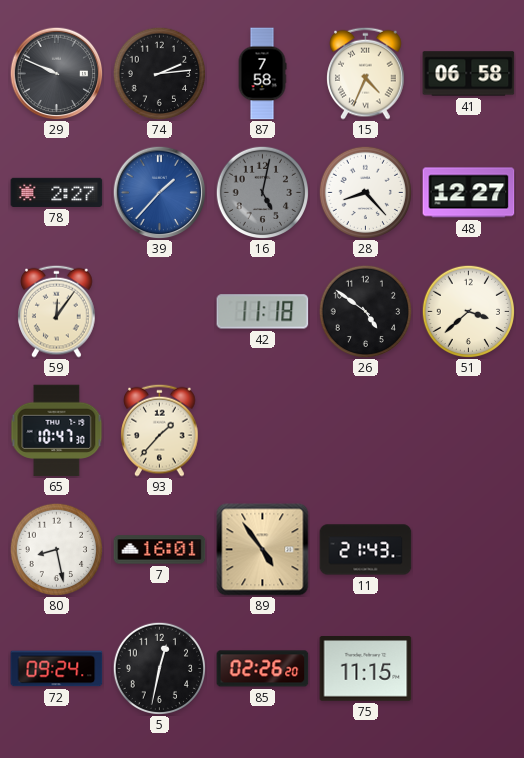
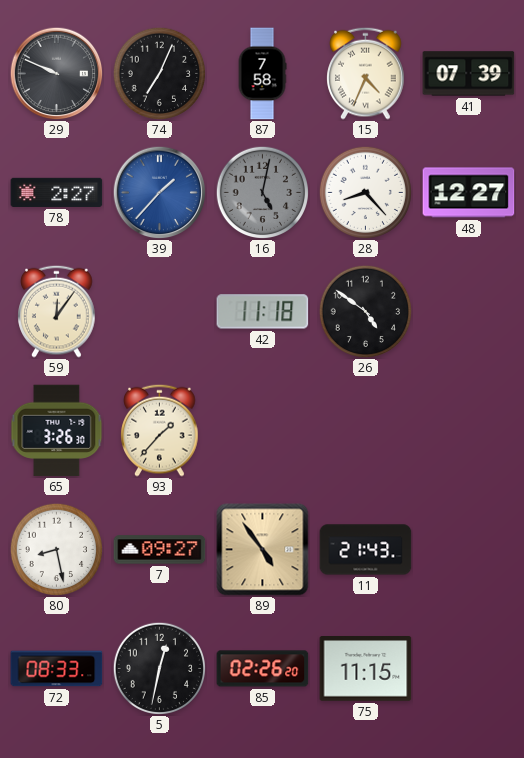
74: 2:14 -> 7:04 (159, 73)
41: 06:58 -> 07:39 (469, 74)
51: 3:38 -> none (468, 311)
65: 10:47 -> 3:26 (57, 431)
7: 16:01 -> 09:27 (160, 550)
72: 09:24 -> 08:33 (57, 669)
